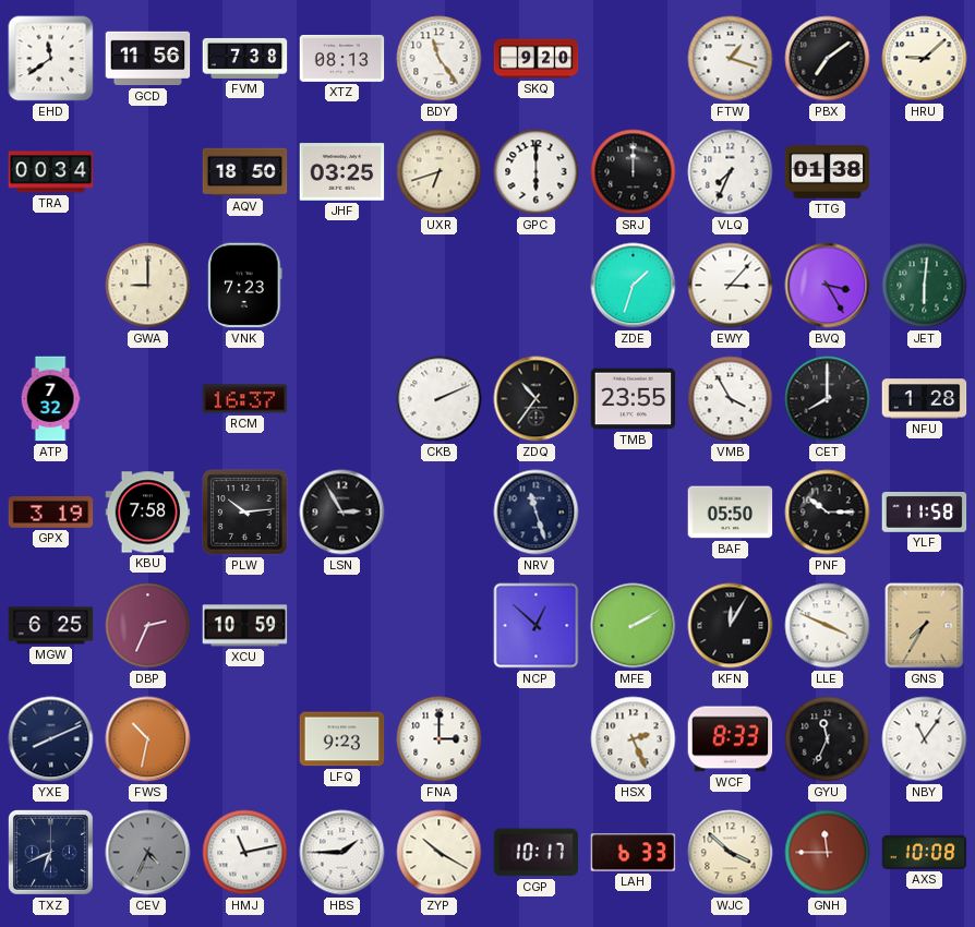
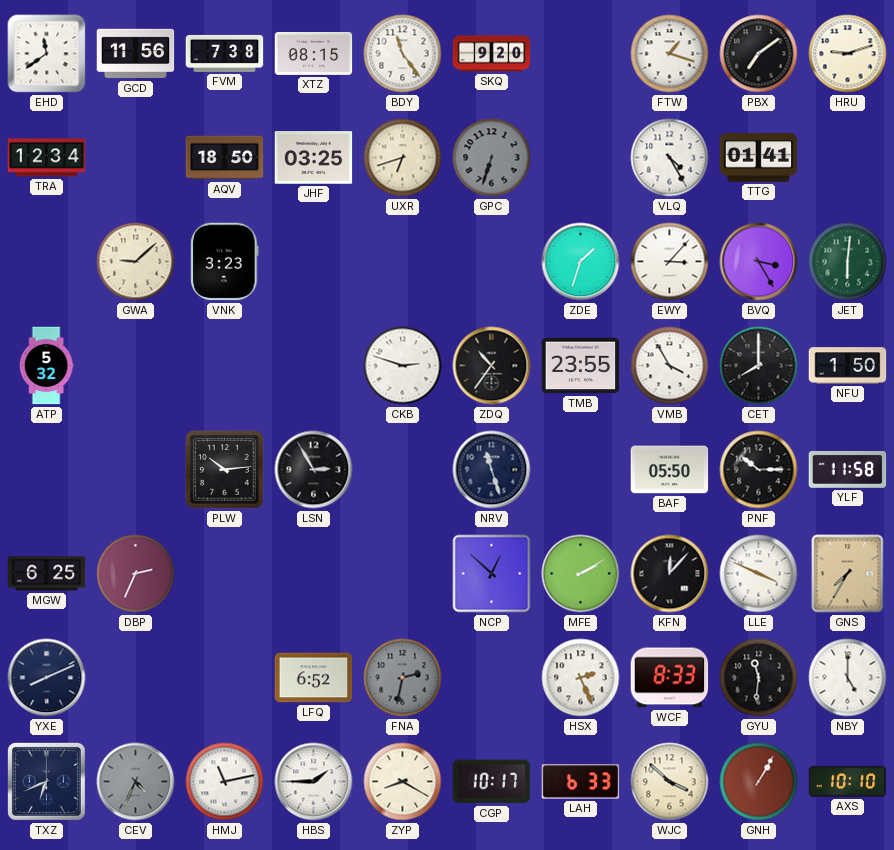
XTZ: 08:13 -> 08:15 (314, 53)
HRU: 9:08 -> 9:12 (848, 54)
TRA: 00:34 -> 12:34 (47, 158)
GPC: 6:00 -> 6:33 (492, 158)
GPC dial: white -> grey (492, 158)
SRJ: 12:00 -> none (634, 172)
VLQ: 7:34 -> 4:25 (670, 158)
TTG: 01:38 -> 01:41 (759, 158)
GWA: 9:00 -> 9:08 (136, 262)
VNK: 7:23 -> 3:23 (225, 262)
ATP: 7:32 -> 5:32 (46, 366)
RCM: 16:37 -> none (245, 399)
CKB: 2:11 -> 2:48 (403, 366)
NFU: 1:28 -> 1:50 (848, 366)
GPX: 3:19 -> none (51, 513)
KBU: 7:58 -> none (148, 513)
XCU: 10:59 -> none (245, 626)
KFN: 12:05 -> 12:07 (670, 574)
FWS: 10:32 -> none (148, 739)
LFQ: 9:23 -> 6:52 (314, 678)
FNA: 3:00 -> 2:32 (403, 678)
FNA dial: white -> grey (403, 678)
GYU: 11:34 -> 11:31 (759, 678)
NBY: 11:06 -> 5:00 (848, 678)
ZYP: 10:20 -> 8:20 (403, 782)
GNH: 11:45 -> 1:05 (759, 782)
AXS: 10:08 -> 10:10 (848, 781)
